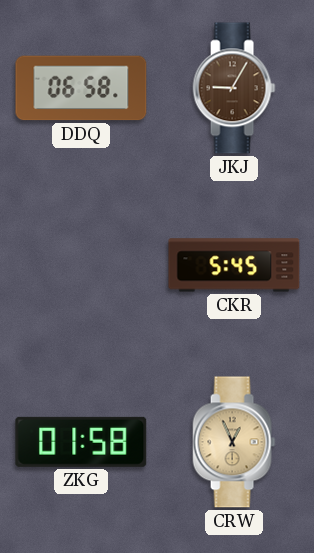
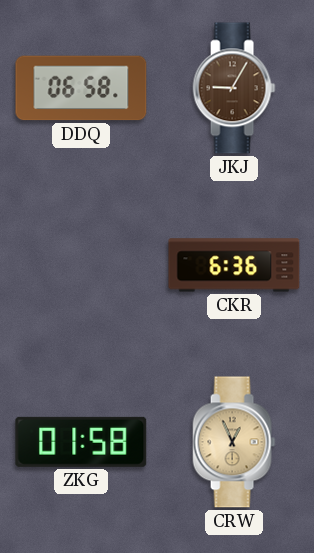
CKR: 5:45 -> 6:36 (234, 265)
